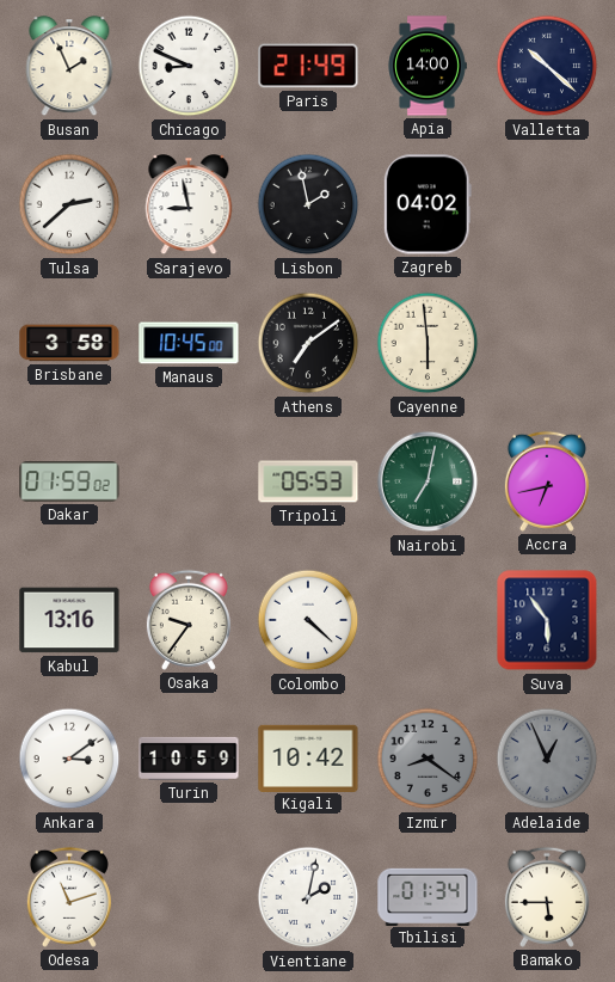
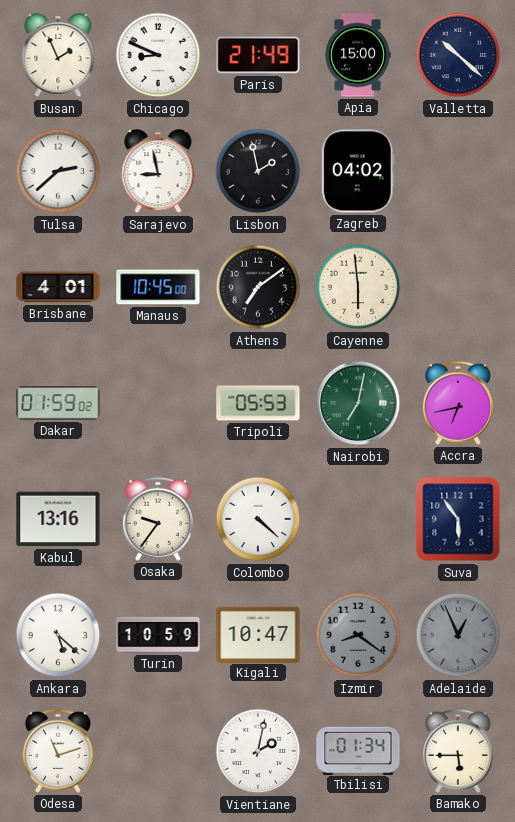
Apia: 14:00 -> 15:00 (358, 55)
Brisbane: 3:58 -> 4:01 (58, 287)
Ankara: 3:09 -> 5:22 (58, 635)
Kigali: 10:42 -> 10:47 (258, 634)
